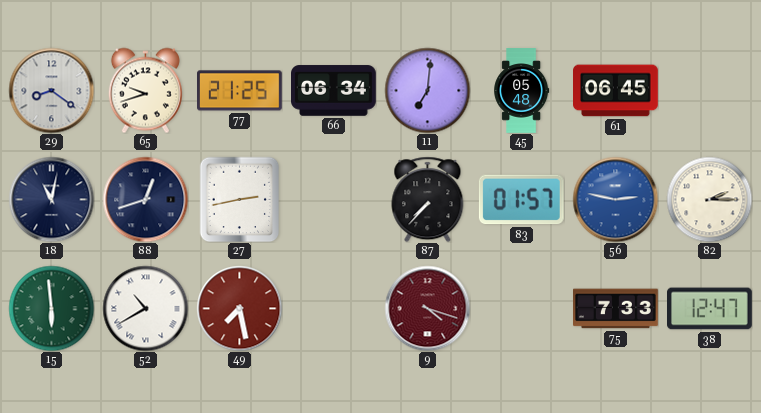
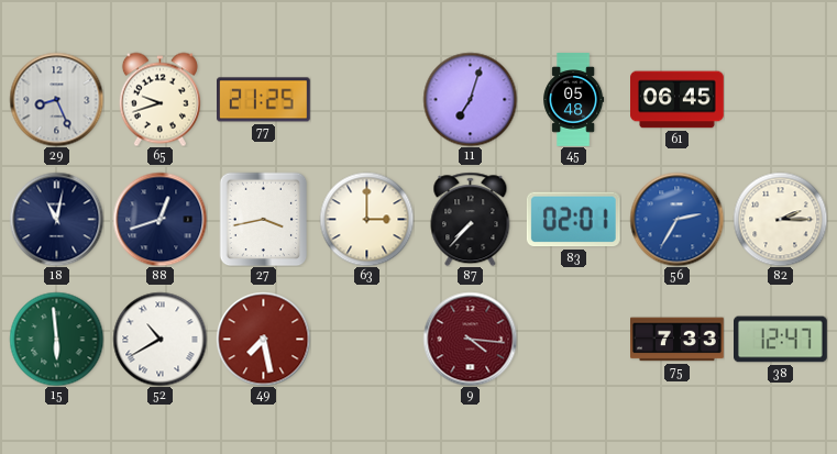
29: 8:21 -> 8:26 (56, 99)
66: 06:34 -> none (334, 91)
11: 7:01 -> 7:03 (470, 99)
27: 2:43 -> 3:43 (264, 219)
63: none -> 3:00 (366, 219)
83: 01:57 -> 02:01 (573, 220)
56: 2:47 -> 2:35 (676, 219)
9: 4:18 -> 4:16 (470, 339)
